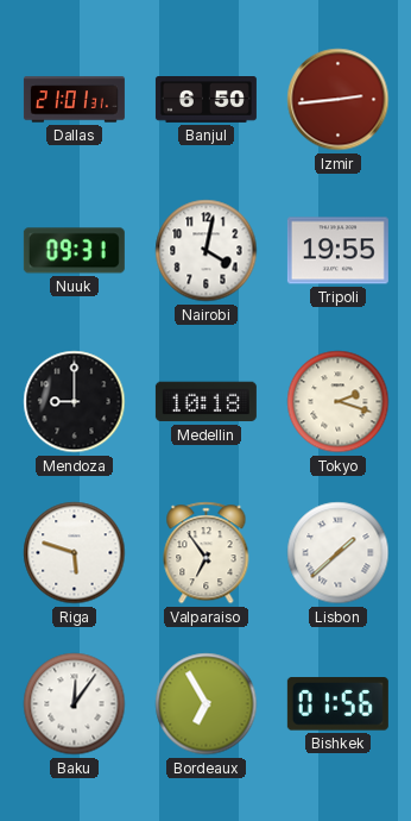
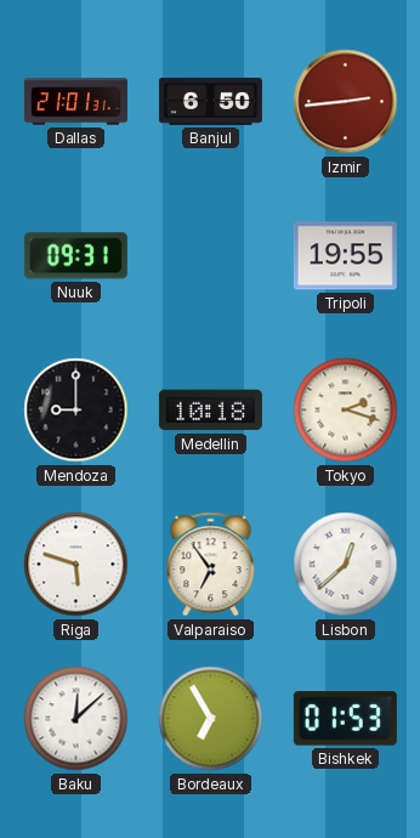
Nairobi: 4:02 -> none (207, 251)
Lisbon: 1:38 -> 12:38 (346, 565)
Baku: 12:06 -> 12:08 (76, 719)
Bishkek: 01:56 -> 01:53 (345, 719)
